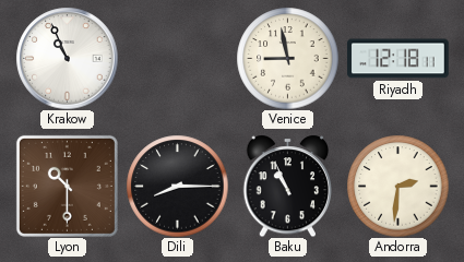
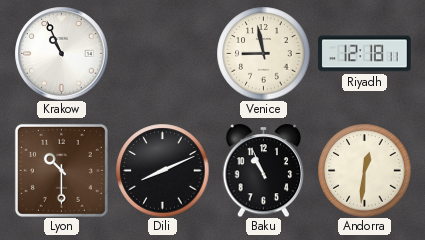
Dili: 8:15 -> 8:11 (162, 170)
Andorra: 2:31 -> 12:31 (364, 170)
